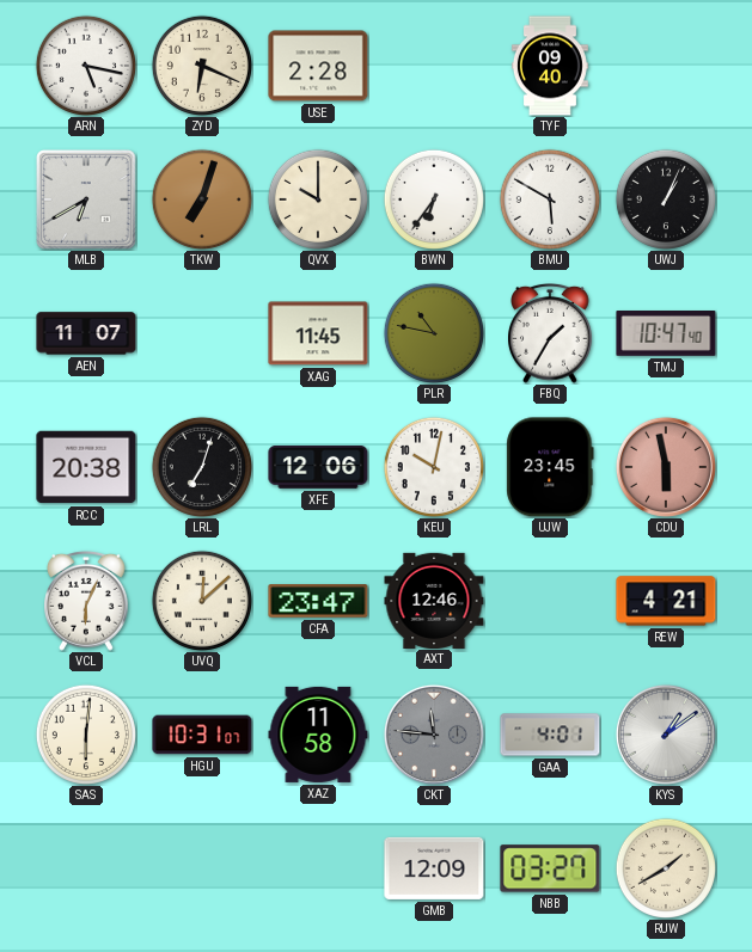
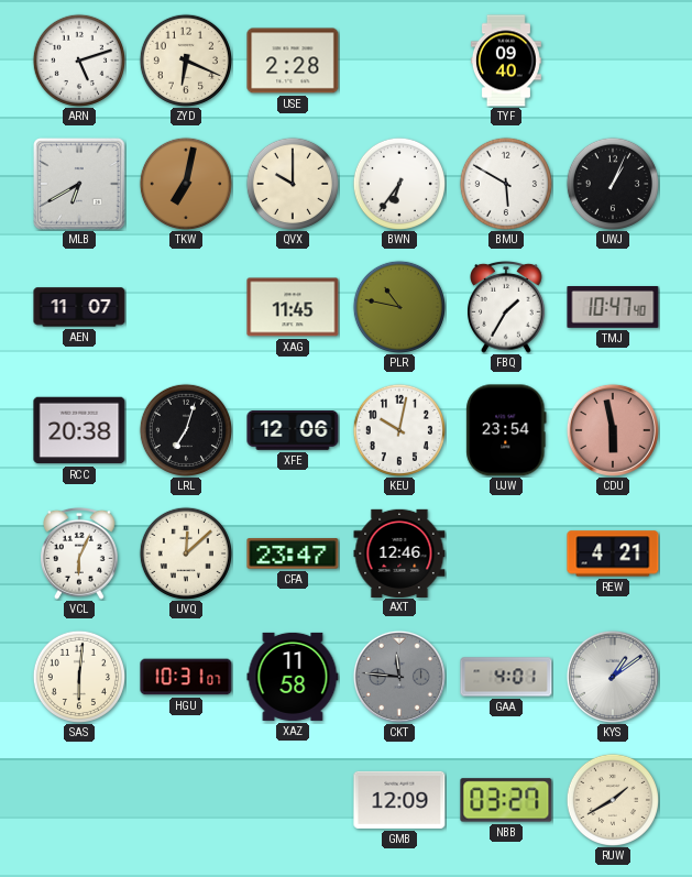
ARN: 5:17 -> 5:12 (79, 61)
TKW: 7:03 -> 7:02 (186, 184)
UJW: 23:45 -> 23:54 (506, 430)
